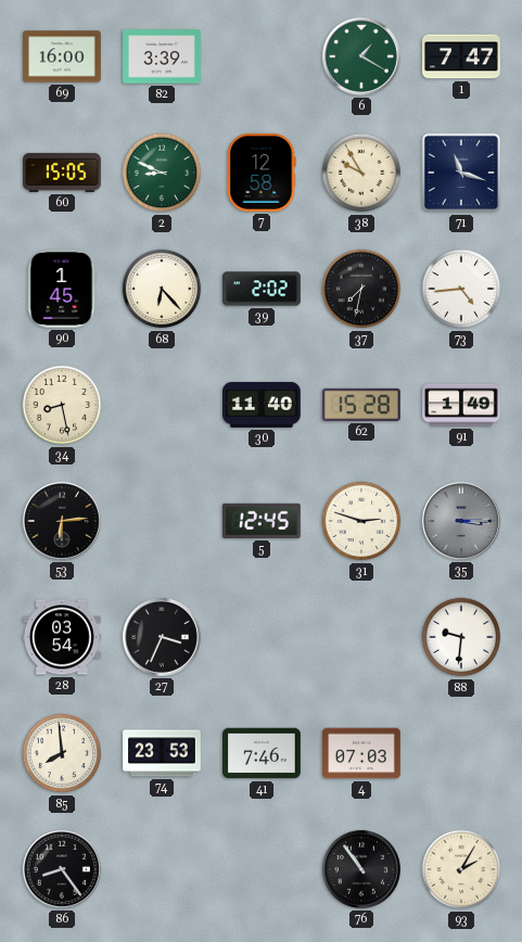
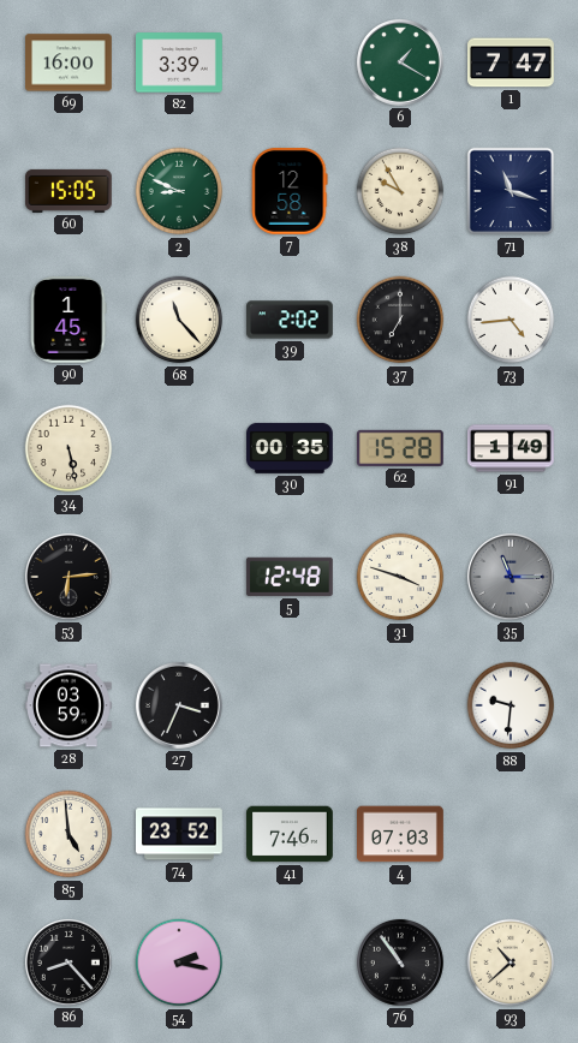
68: 6:23 -> 11:23 (179, 320)
37: 7:32 -> 7:00 (400, 320)
34: 8:28 -> 5:28 (68, 448)
30: 11:40 -> 00:35 (291, 448)
5: 12:45 -> 12:48 (290, 577)
31: 2:48 -> 3:48 (400, 577)
35: 3:15 -> 11:15 (511, 577)
28: 03:54 -> 03:59 (70, 705)
85: 7:59 -> 4:59 (68, 834)
74: 23:53 -> 23:52 (180, 834)
86: 8:24 -> 8:23 (68, 962)
54: none -> 2:17 (179, 962)
93: 2:05 -> 10:38 (511, 962)
